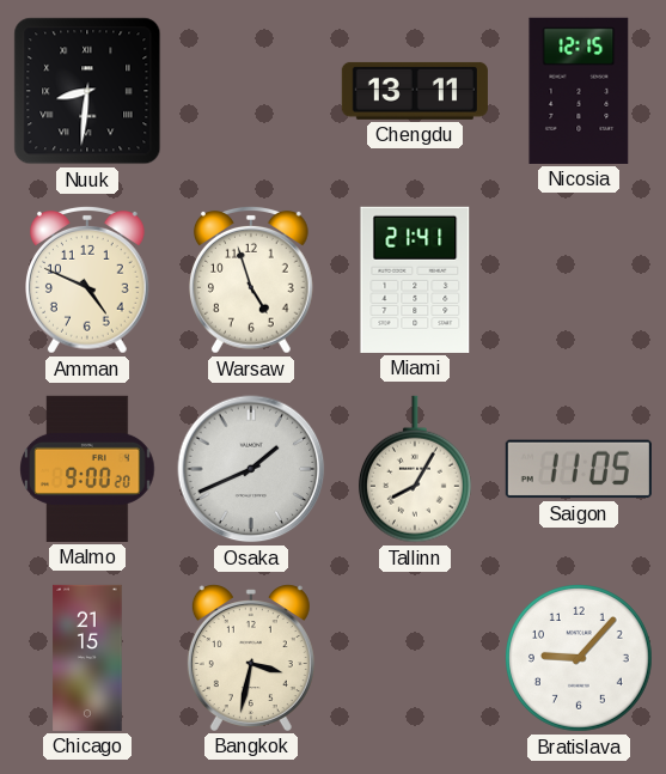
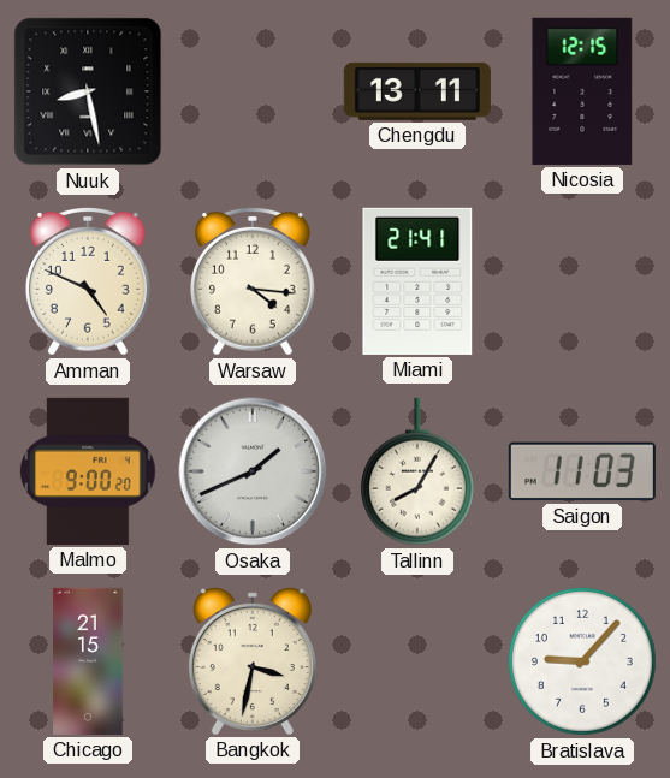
Nuuk: 8:31 -> 8:28 (88, 91)
Warsaw: 4:57 -> 4:16 (254, 281)
Saigon: 11:05 -> 11:03 (582, 471)
